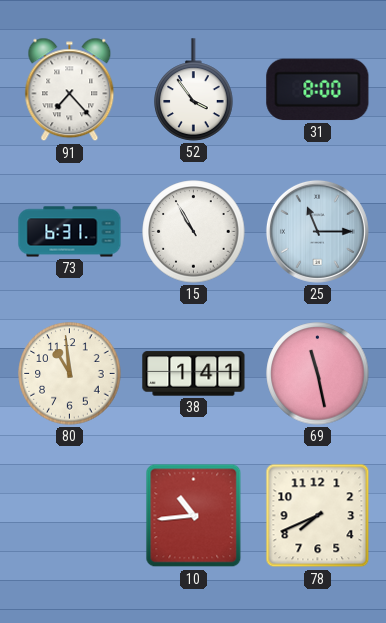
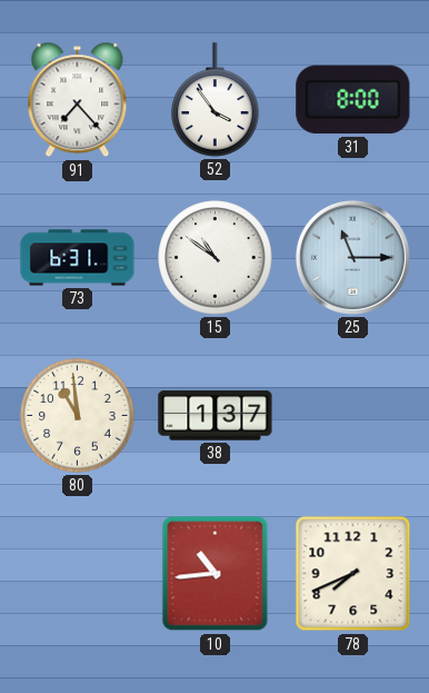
15: 10:55 -> 10:51 (216, 258)
38: 1:41 -> 1:37 (216, 416)
69: 11:28 -> none (318, 374)
